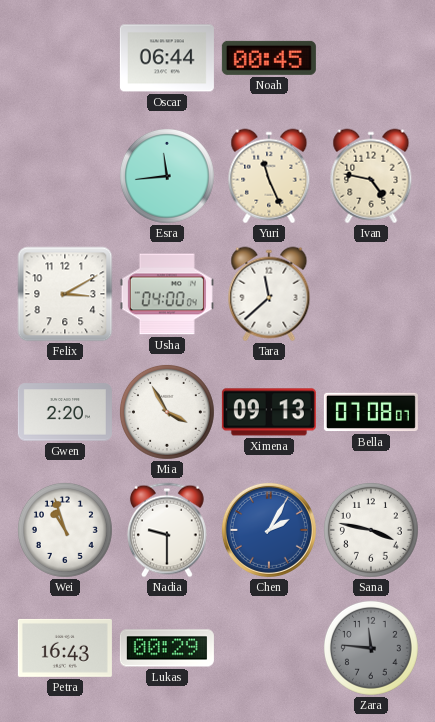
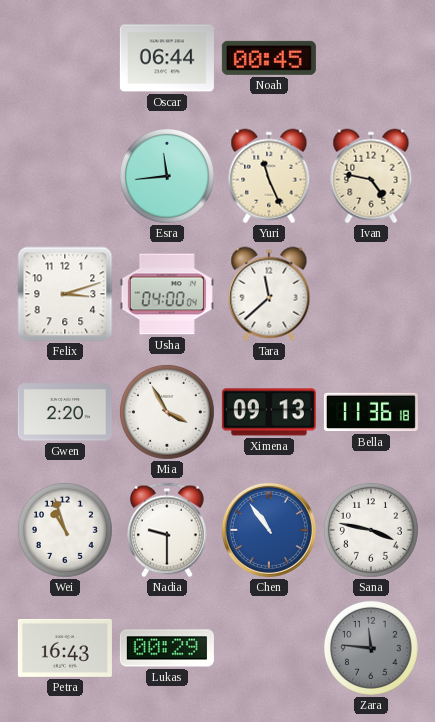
Felix: 3:10 -> 3:12 (65, 294)
Bella: 07:08 -> 11:36 (371, 412)
Chen: 2:05 -> 10:54 (269, 530)
